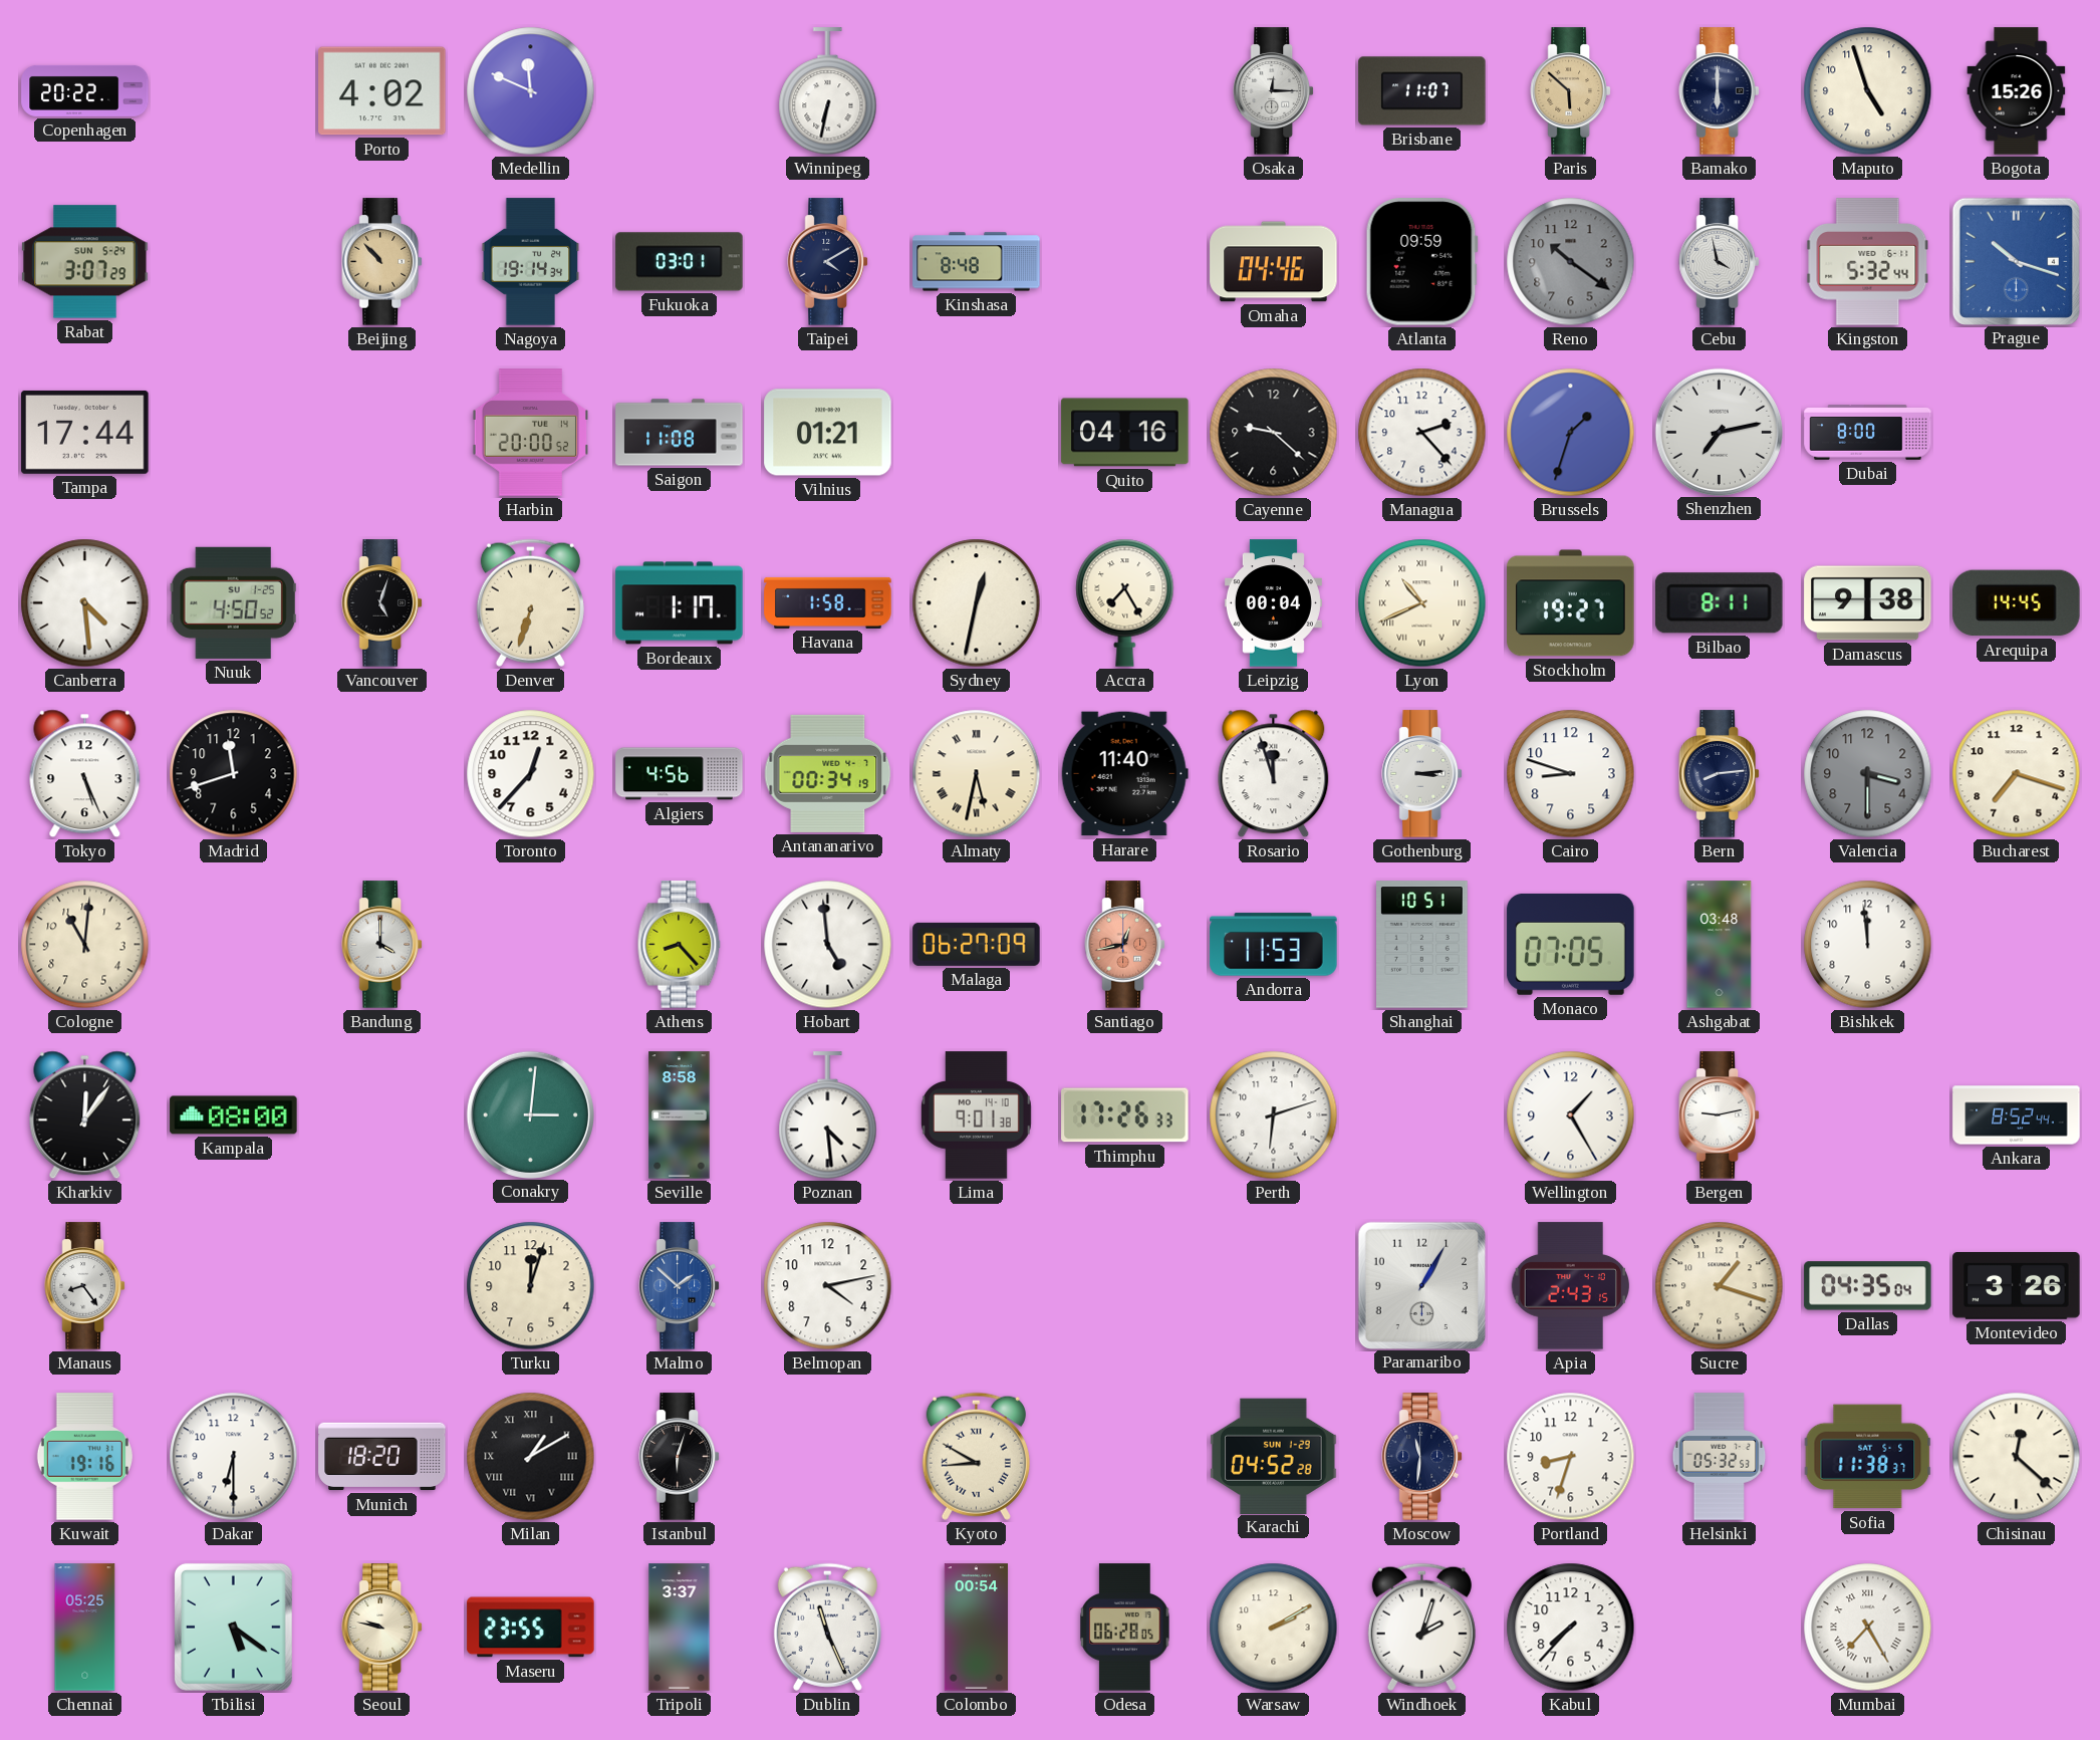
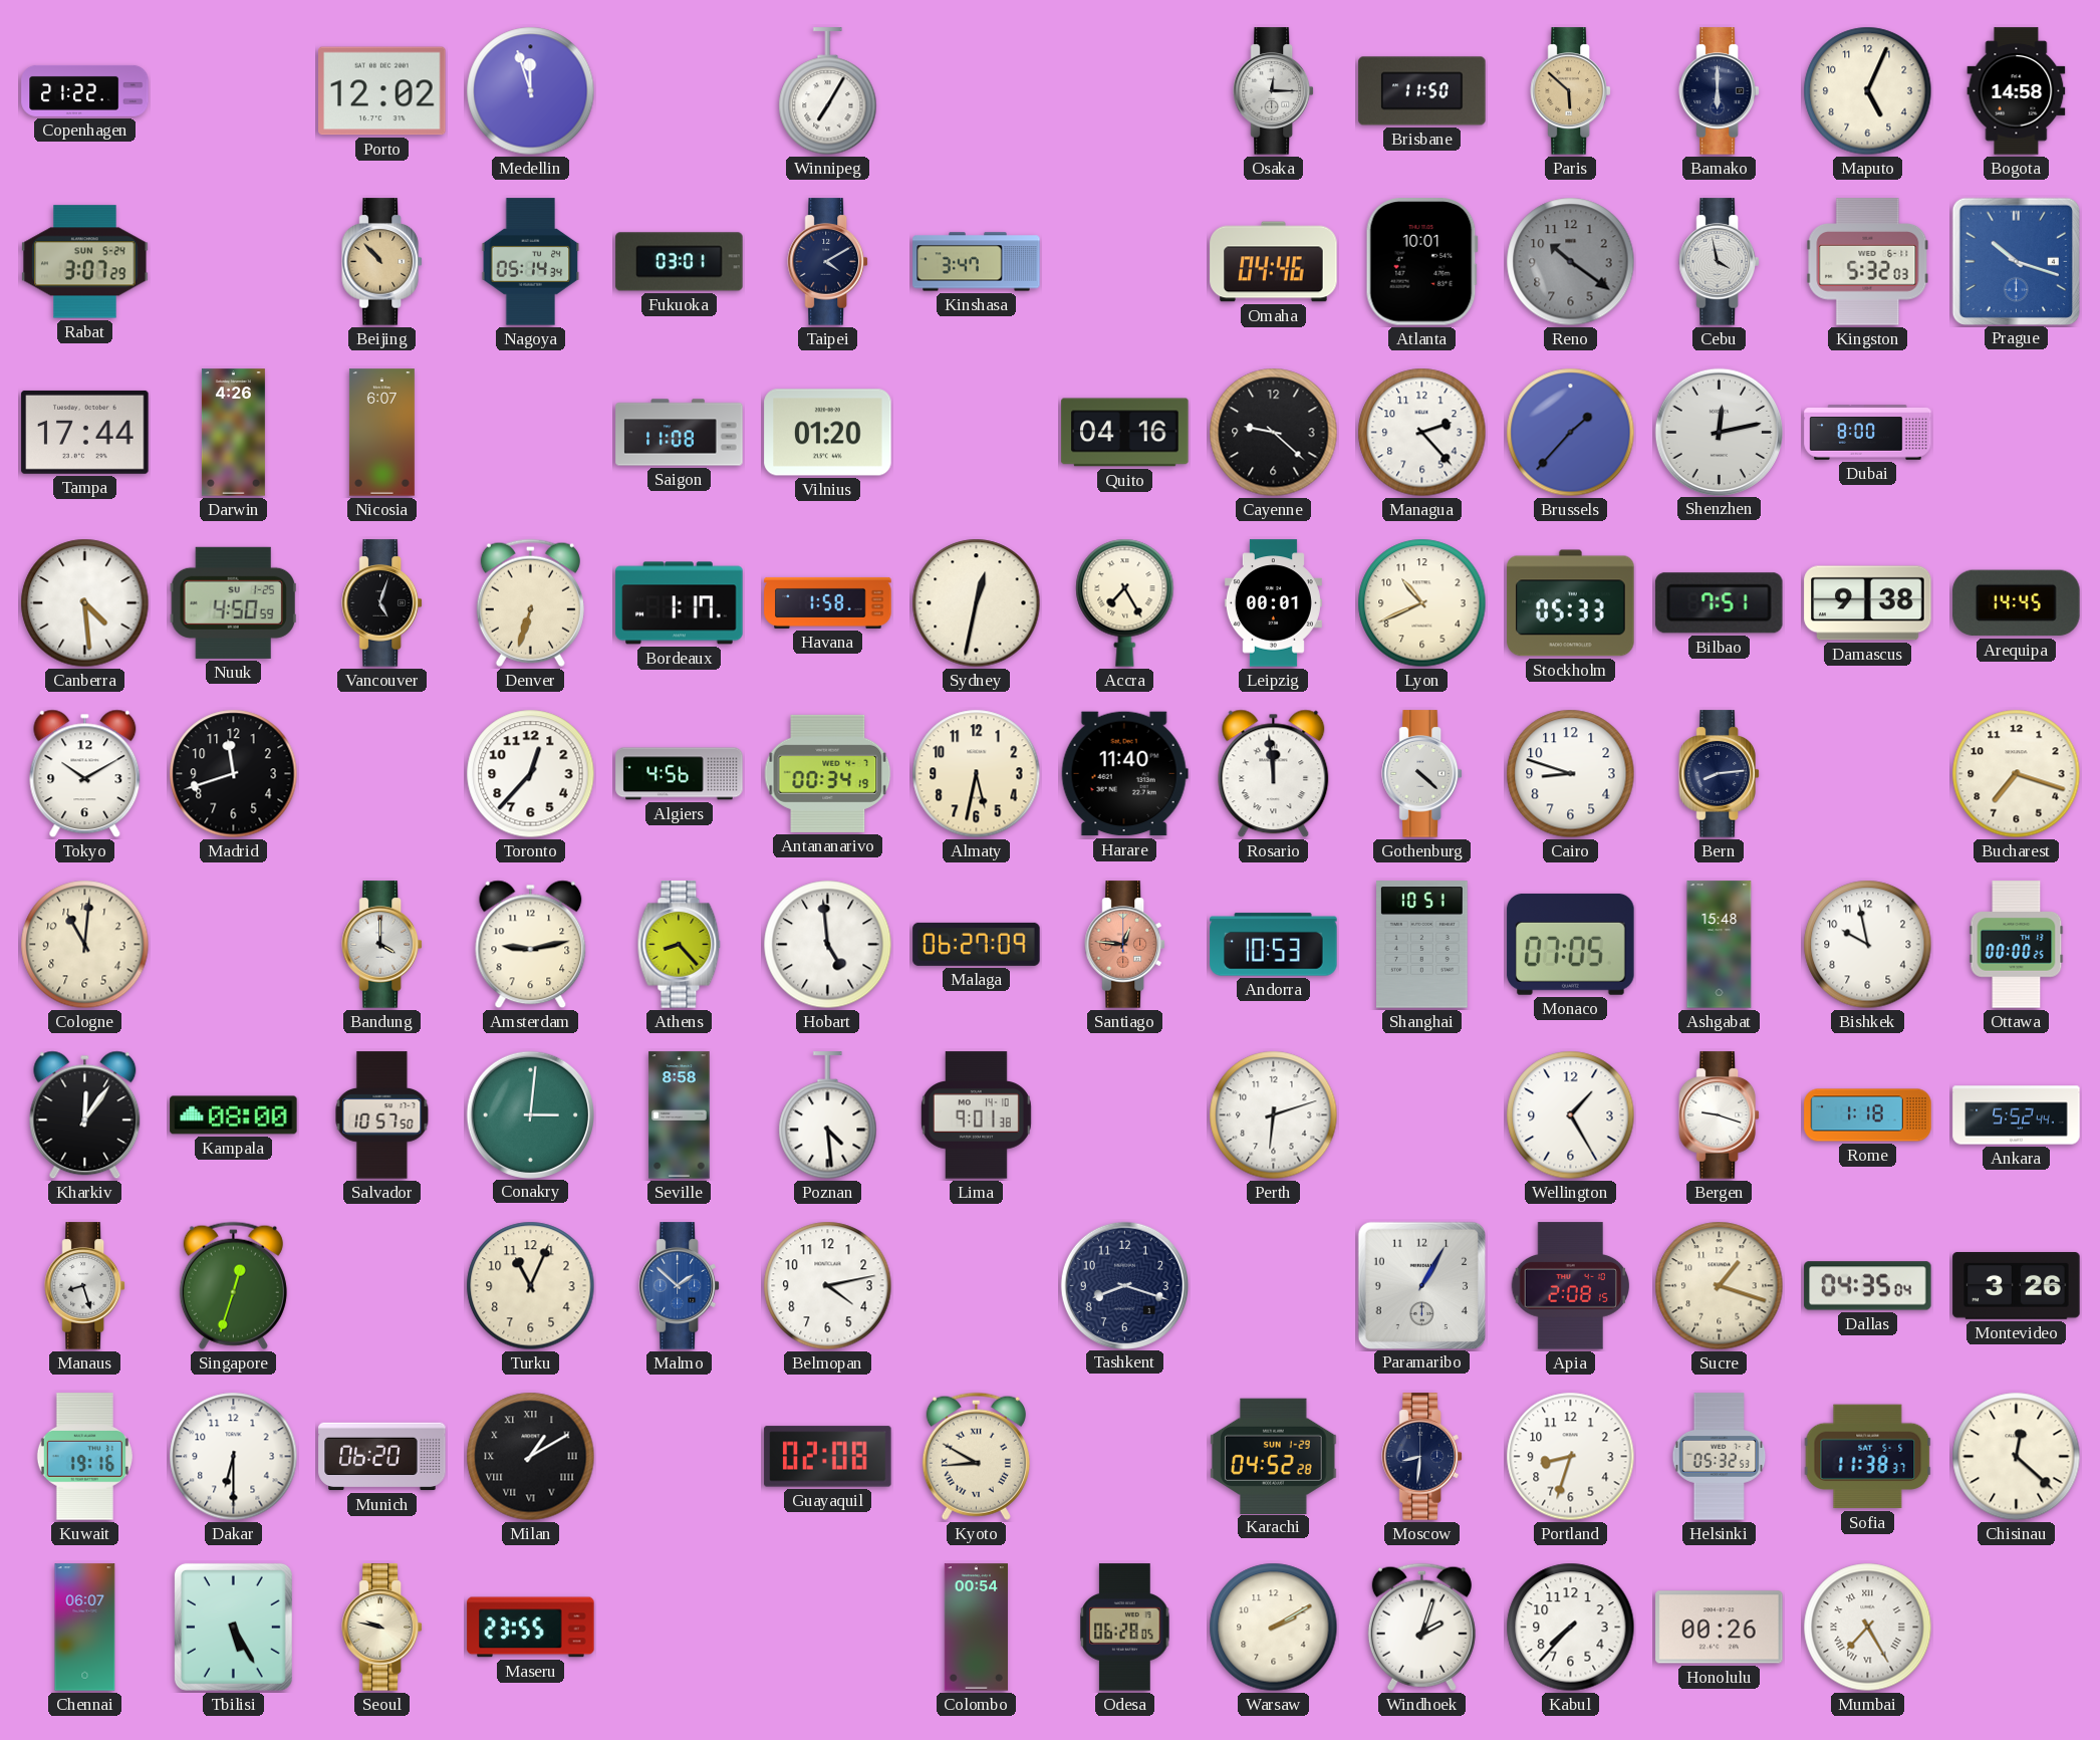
Copenhagen: 20:22 -> 21:22 (85, 90)
Porto: 4:02 -> 12:02 (382, 91)
Medellin: 11:49 -> 11:57 (531, 91)
Winnipeg: 6:32 -> 7:05 (828, 91)
Brisbane: 11:07 -> 11:50 (1422, 91)
Maputo: 4:57 -> 5:04 (1868, 91)
Bogota: 15:26 -> 14:58 (2017, 91)
Nagoya: 19:14 -> 05:14 (531, 262)
Kinshasa: 8:48 -> 3:47 (977, 262)
Atlanta: 09:59 -> 10:01 (1421, 262)
Kingston: 5:32:44 -> 5:32:03 (1868, 262)
Darwin: none -> 4:26 (233, 433)
Nicosia: none -> 6:07 (381, 433)
Harbin: 20:00 -> none (530, 433)
Vilnius: 01:21 -> 01:20 (828, 433)
Brussels: 1:33 -> 1:37 (1571, 433)
Shenzhen: 7:13 -> 12:13 (1719, 432)
Nuuk: 4:50:52 -> 4:50:59 (233, 602)
Leipzig: 00:04 -> 00:01 (1273, 603)
Lyon numerals: Roman -> Arabic (1422, 603)
Stockholm: 19:27 -> 05:33 (1571, 603)
Bilbao: 8:11 -> 7:51 (1719, 603)
Tokyo: 5:26 -> 10:10 (85, 774)
Almaty numerals: Roman -> Arabic (977, 774)
Rosario: 11:57 -> 11:59 (1274, 774)
Gothenburg: 3:14 -> 4:22 (1421, 774)
Valencia: 3:30 -> none (1868, 774)
Amsterdam: none -> 9:13 (531, 945)
Santiago: 12:43 -> 12:46 (1124, 945)
Andorra: 11:53 -> 10:53 (1274, 945)
Ashgabat: 03:48 -> 15:48 (1720, 945)
Bishkek: 11:59 -> 9:58 (1868, 945)
Ottawa: none -> 00:00 (2017, 945)
Salvador: none -> 10:57 (382, 1115)
Thimphu: 17:26 -> none (1125, 1115)
Bergen: 9:13 -> 9:18 (1719, 1115)
Rome: none -> 1:18 (1868, 1115)
Ankara: 8:52 -> 5:52 (2017, 1115)
Manaus: 8:24 -> 8:27 (84, 1286)
Singapore: none -> 12:33 (233, 1285)
Turku: 12:03 -> 11:04 (531, 1286)
Tashkent: none -> 8:18 (1124, 1285)
Apia: 2:43 -> 2:08 (1571, 1286)
Munich: 18:20 -> 06:20 (382, 1457)
Istanbul: 6:03 -> none (679, 1457)
Guayaquil: none -> 02:08 (828, 1457)
Moscow: 11:31 -> 8:31 (1421, 1457)
Chennai: 05:25 -> 06:07 (85, 1628)
Tbilisi: 5:21 -> 5:25 (233, 1627)
Tripoli: 3:37 -> none (680, 1628)
Dublin: 11:26 -> none (827, 1627)
Honolulu: none -> 00:26 (1720, 1628)
